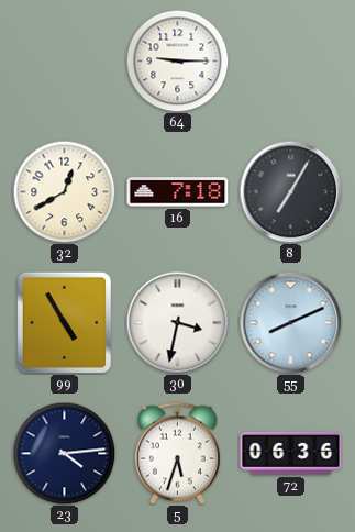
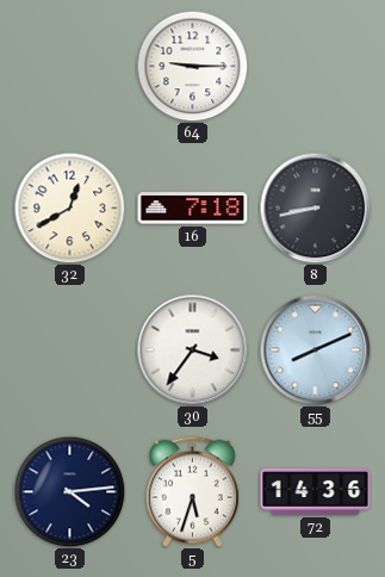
8: 7:05 -> 8:43 (315, 207)
99: 4:55 -> none (64, 322)
30: 3:32 -> 3:36 (192, 349)
72: 06:36 -> 14:36 (316, 491)
